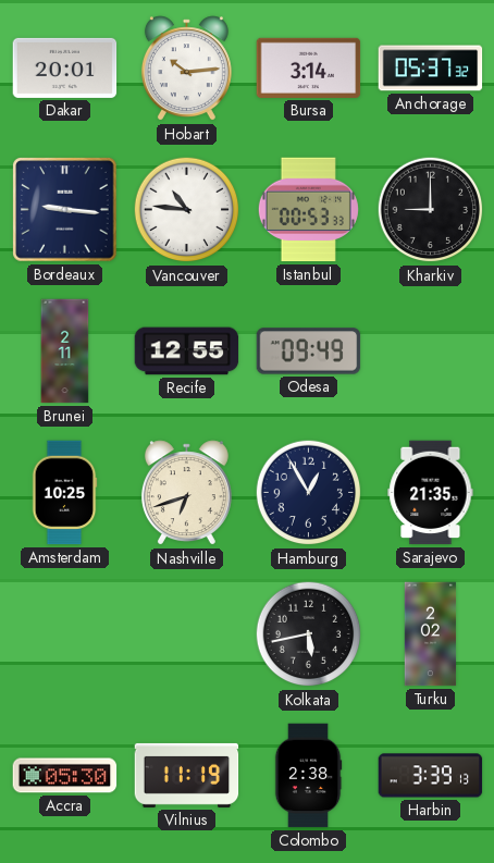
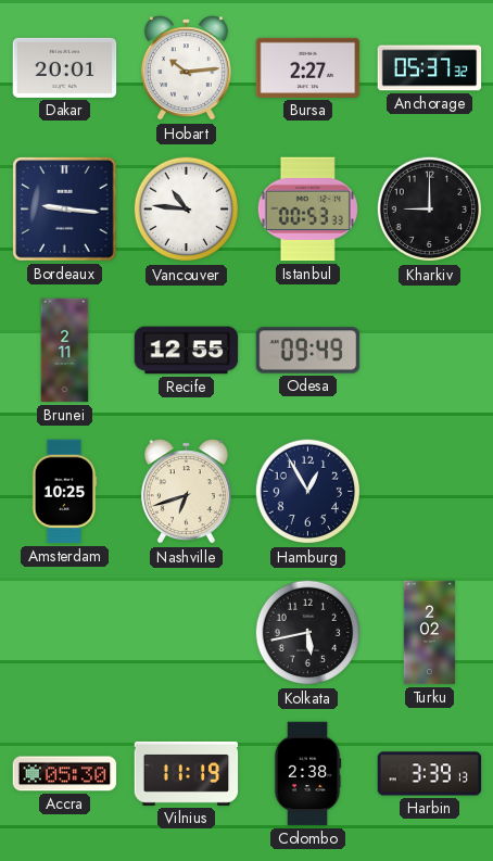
Bursa: 3:14 -> 2:27 (308, 67)
Sarajevo: 21:35 -> none (431, 493)
